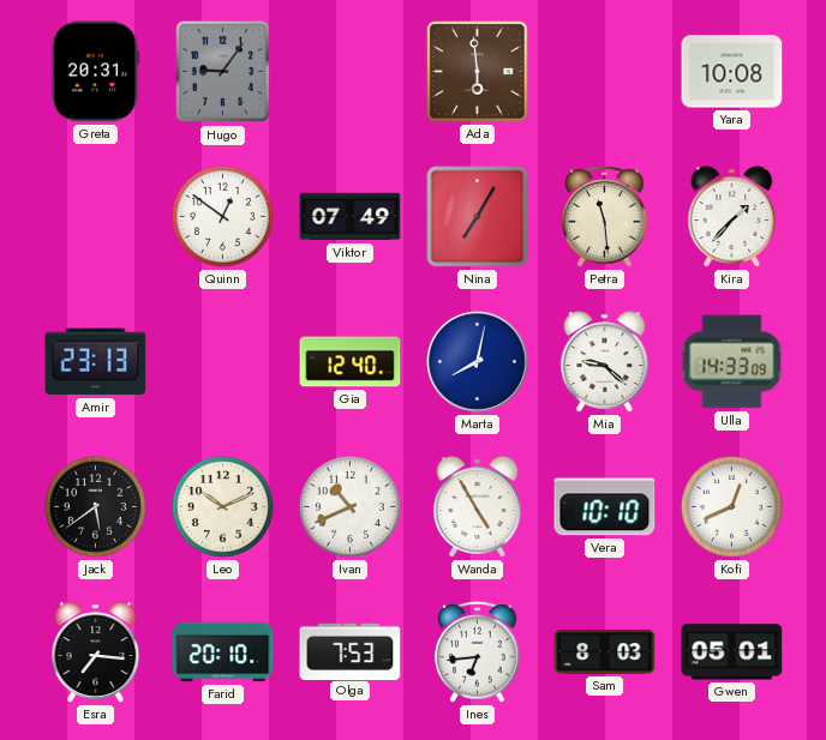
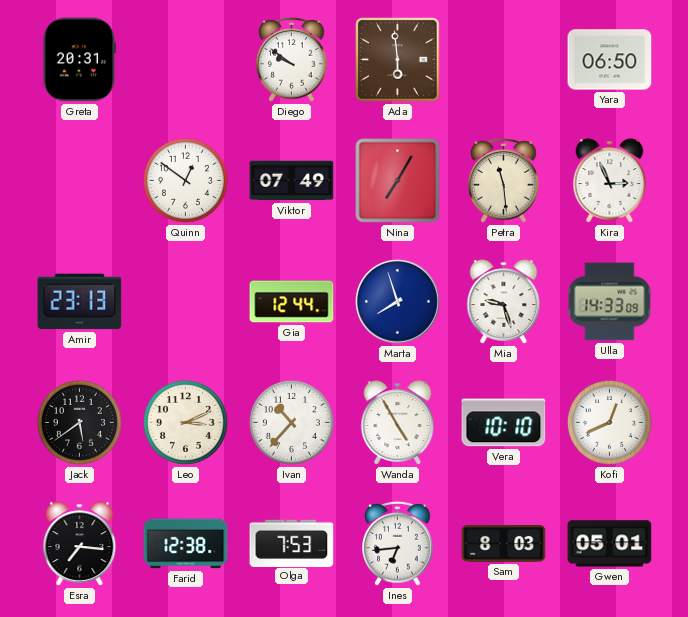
Hugo: 9:06 -> none (223, 72)
Diego: none -> 9:51 (292, 59)
Yara: 10:08 -> 06:50 (610, 60)
Kira: 1:37 -> 2:56 (610, 181)
Gia: 12:40 -> 12:44 (292, 302)
Marta: 8:02 -> 7:57 (398, 302)
Mia: 9:22 -> 9:27 (504, 302)
Leo: 10:11 -> 3:11 (185, 422)
Ivan: 10:41 -> 10:37 (291, 422)
Farid: 20:10 -> 12:38 (186, 544)
